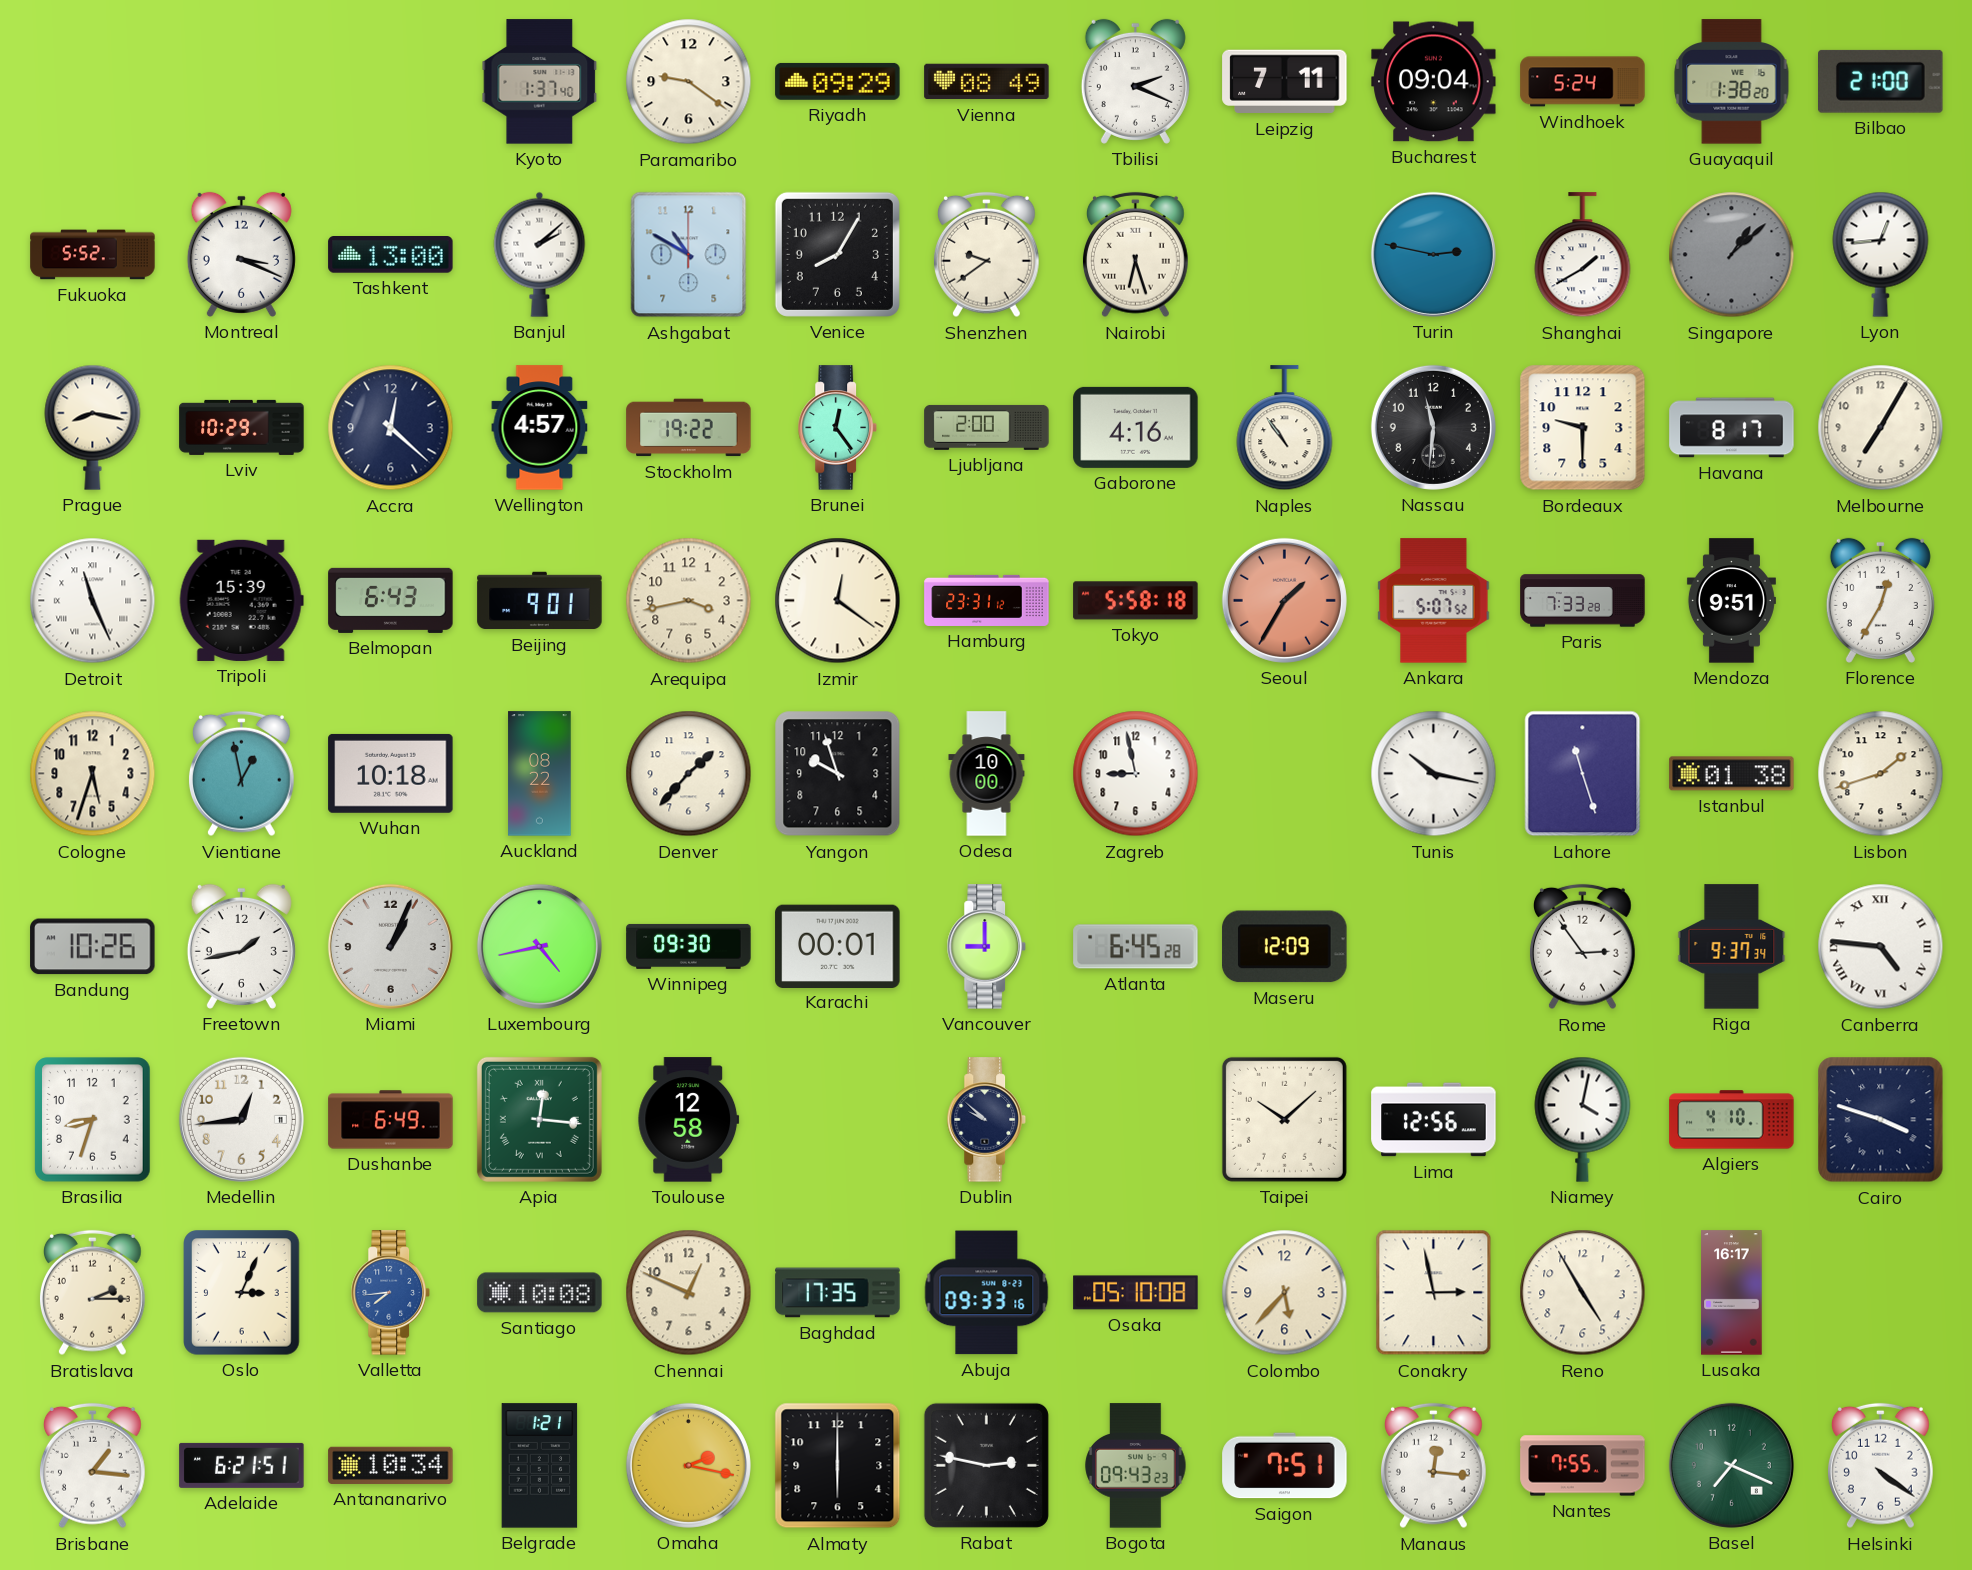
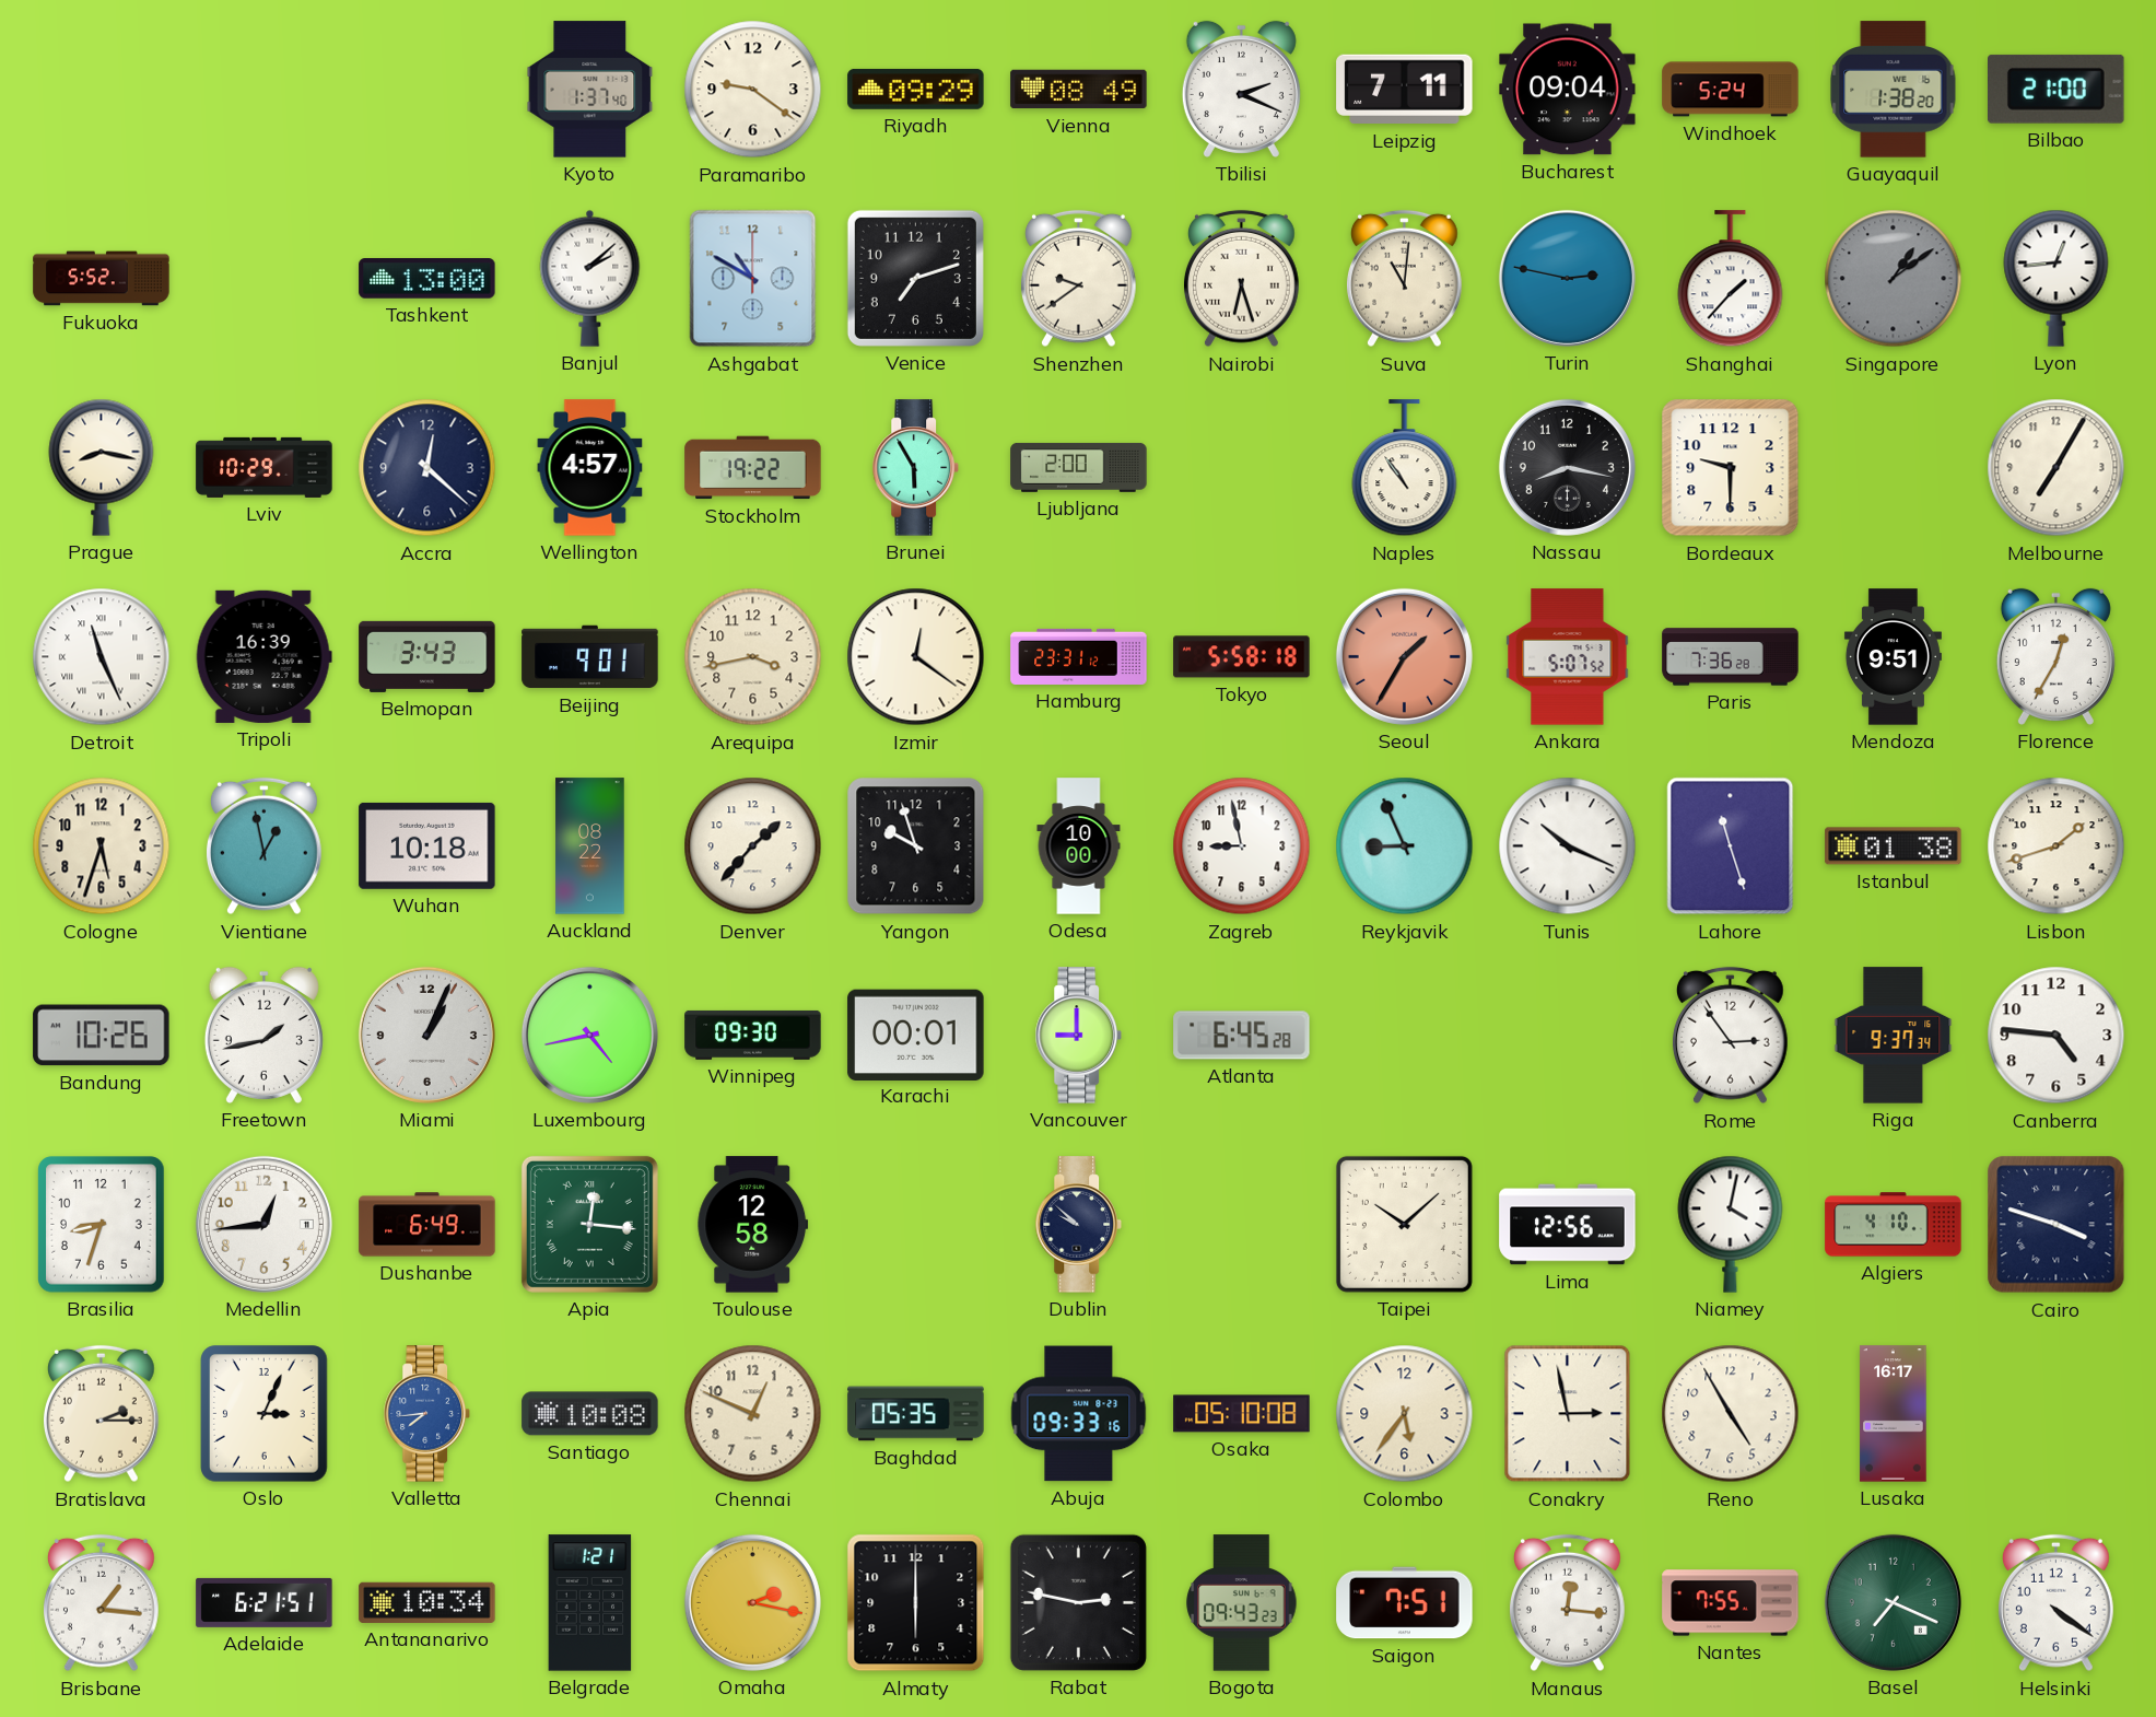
Montreal: 3:19 -> none (241, 254)
Venice: 8:05 -> 7:12 (915, 278)
Suva: none -> 11:01 (1405, 279)
Shanghai: 1:40 -> 1:37 (1731, 279)
Singapore: 1:08 -> 1:09 (1894, 279)
Brunei: 12:24 -> 5:55 (915, 468)
Gaborone: 4:16 -> none (1136, 427)
Nassau: 11:31 -> 8:17 (1567, 467)
Havana: 8:17 -> none (1732, 428)
Tripoli: 15:39 -> 16:39 (263, 656)
Belmopan: 6:43 -> 3:43 (427, 656)
Paris: 7:33 -> 7:36 (1731, 657)
Reykjavik: none -> 8:56 (1405, 846)
Tunis: 10:17 -> 10:19 (1568, 846)
Maseru: 12:09 -> none (1285, 947)
Canberra numerals: Roman -> Arabic (2057, 1036)
Baghdad: 17:35 -> 05:35 (916, 1414)
Colombo: 5:37 -> 5:36 (1405, 1414)
